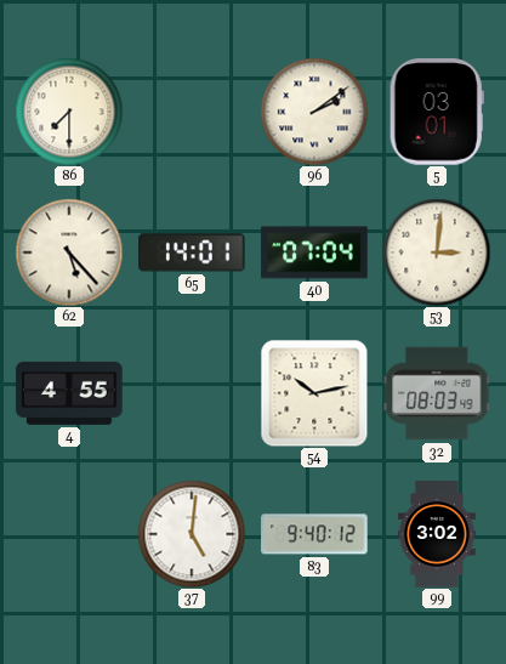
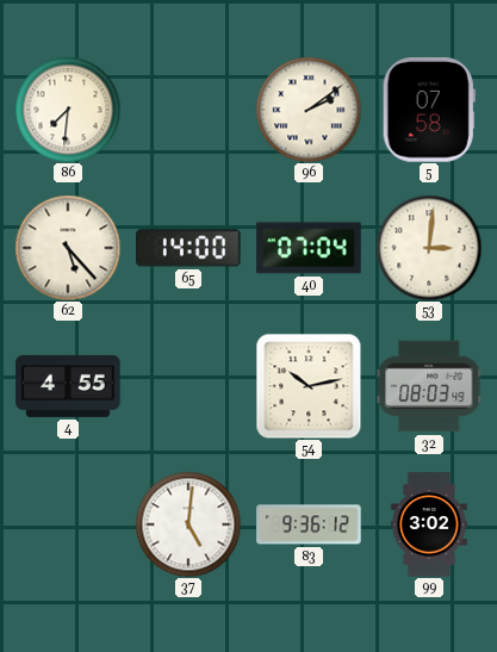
86: 7:30 -> 7:31 (68, 110)
5: 03:01 -> 07:58 (429, 110)
65: 14:01 -> 14:00 (188, 248)
83: 9:40 -> 9:36 (309, 524)
